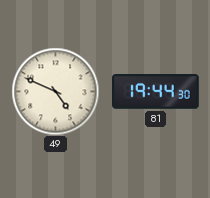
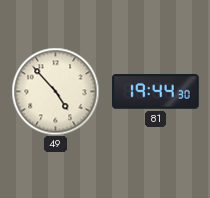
49: 4:49 -> 4:53 (55, 91)
